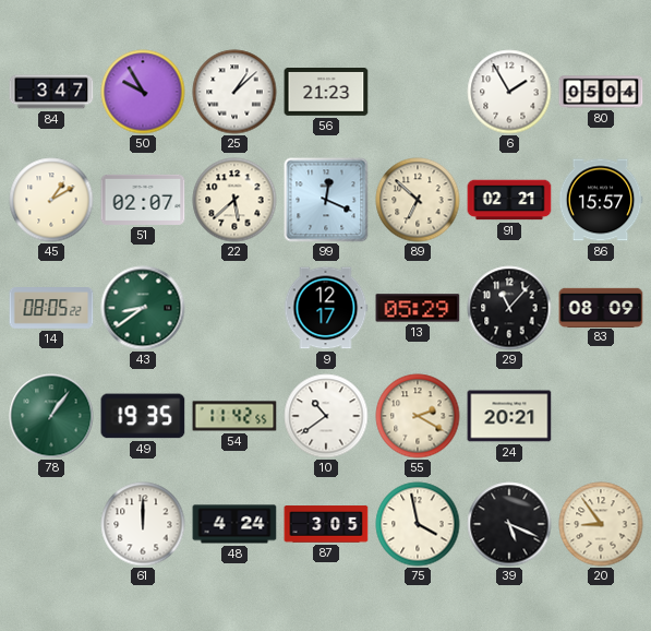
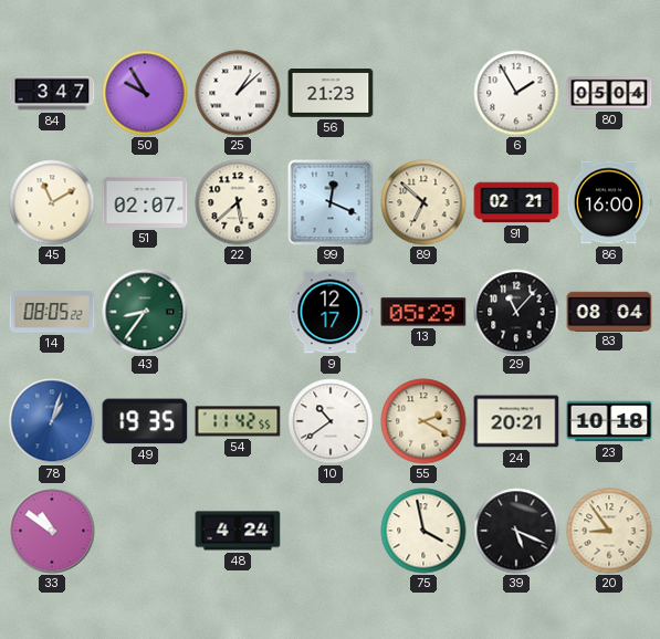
45: 1:10 -> 11:10 (52, 202)
86: 15:57 -> 16:00 (609, 202)
43: 8:39 -> 8:36 (145, 312)
83: 08:09 -> 08:04 (609, 311)
78: 1:06 -> 1:03 (52, 421)
78 dial: green -> blue (52, 421)
23: none -> 10:18 (609, 421)
33: none -> 10:51 (52, 531)
61: 12:00 -> none (143, 524)
87: 3:05 -> none (326, 524)
